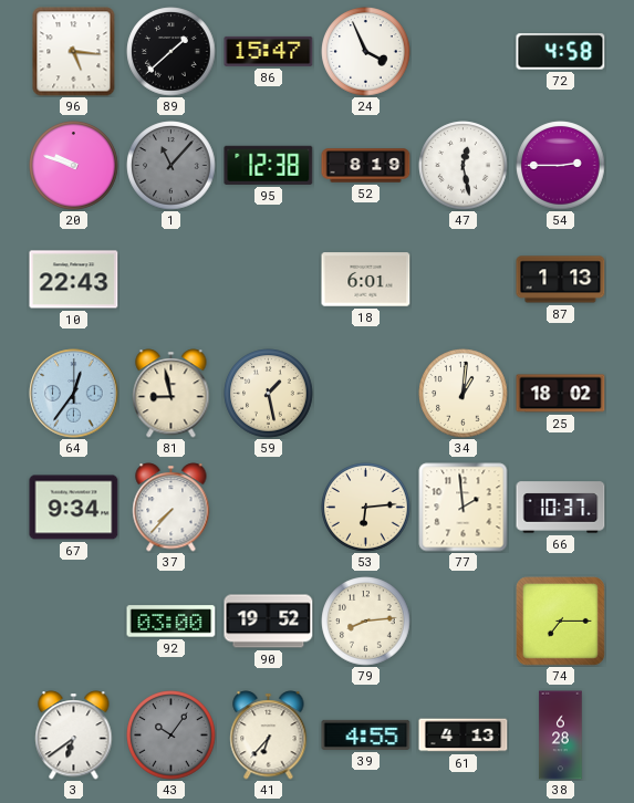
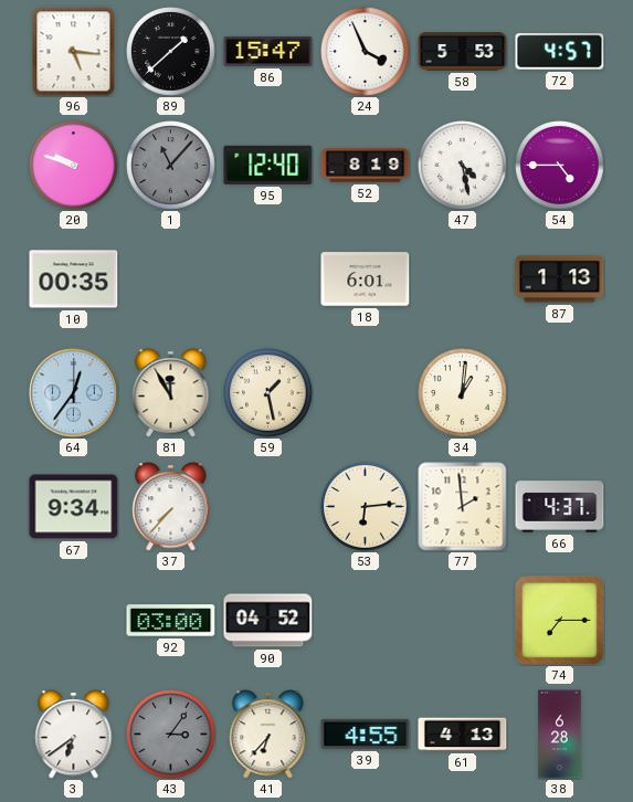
58: none -> 5:53 (463, 52)
72: 4:58 -> 4:57 (560, 52)
95: 12:38 -> 12:40 (268, 165)
47: 12:28 -> 4:28 (463, 166)
54: 2:45 -> 4:45 (560, 166)
10: 22:43 -> 00:35 (74, 279)
81: 8:58 -> 11:55 (171, 393)
25: 18:02 -> none (561, 394)
66: 10:37 -> 4:37 (560, 507)
90: 19:52 -> 04:52 (268, 621)
79: 8:14 -> none (366, 622)
43: 10:06 -> 3:06 (171, 735)
